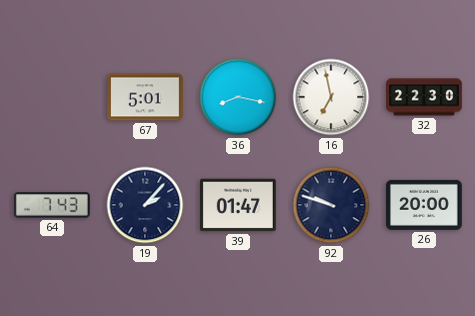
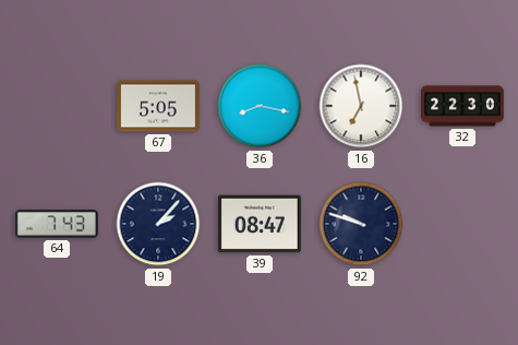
67: 5:01 -> 5:05 (159, 106)
39: 01:47 -> 08:47 (261, 224)
26: 20:00 -> none (425, 205)
